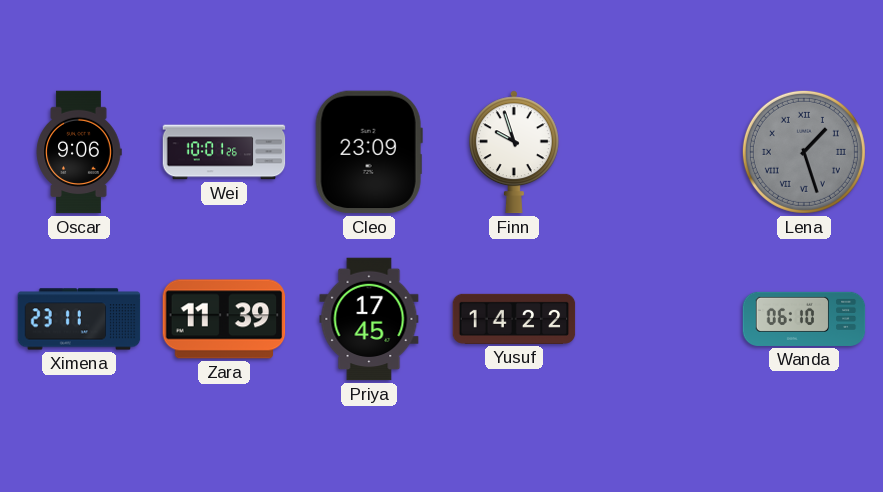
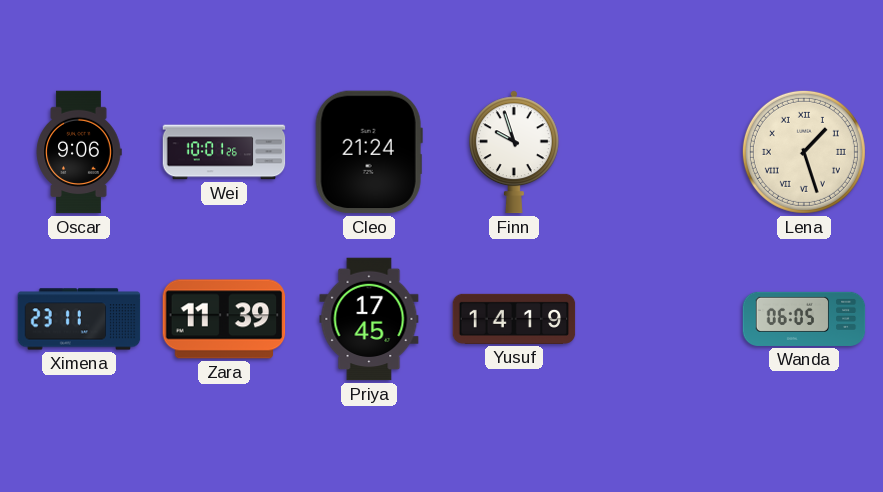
Cleo: 23:09 -> 21:24 (369, 152)
Lena dial: grey -> cream (804, 152)
Yusuf: 14:22 -> 14:19 (514, 319)
Wanda: 06:10 -> 06:05 (804, 319)
